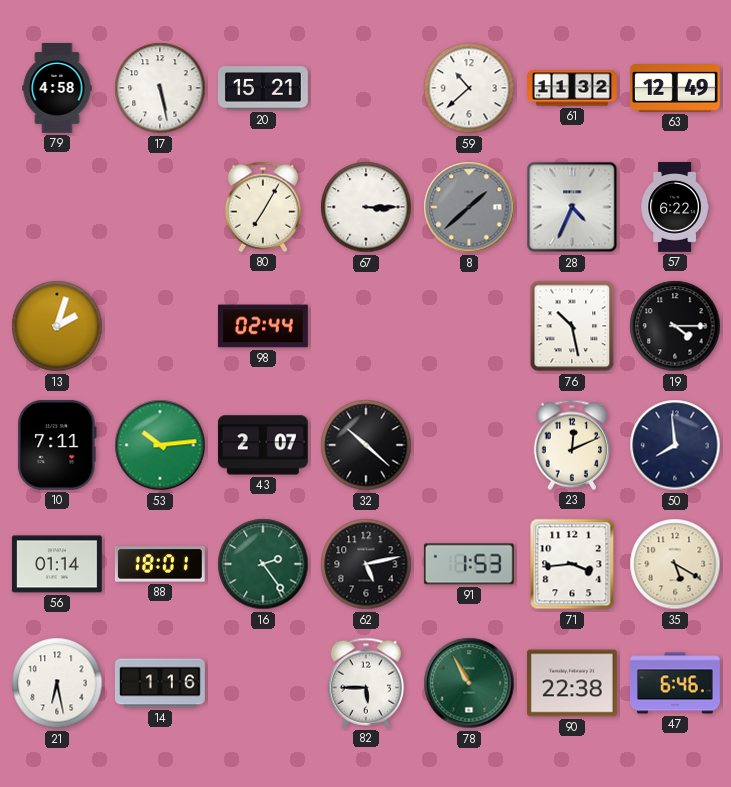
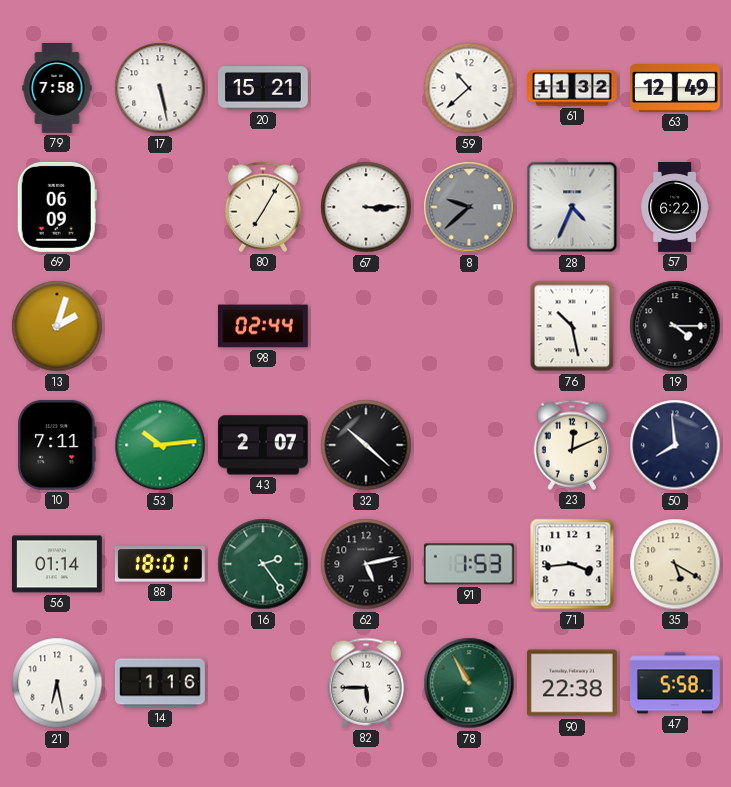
79: 4:58 -> 7:58 (57, 89)
69: none -> 06:09 (57, 207)
8: 1:38 -> 9:38 (469, 207)
47: 6:46 -> 5:58 (675, 683)
